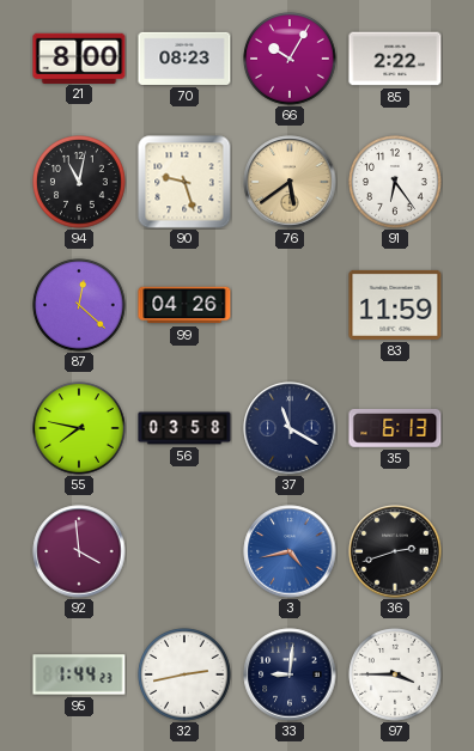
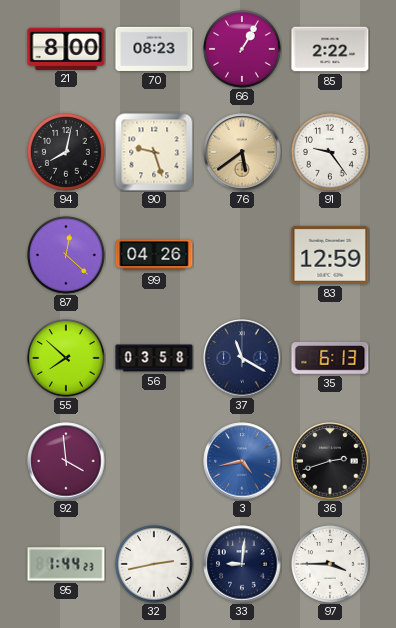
66: 10:05 -> 1:05 (242, 49)
94: 11:02 -> 8:02 (66, 152)
91: 6:24 -> 9:24 (330, 152)
83: 11:59 -> 12:59 (330, 255)
55: 7:47 -> 7:52 (66, 358)
